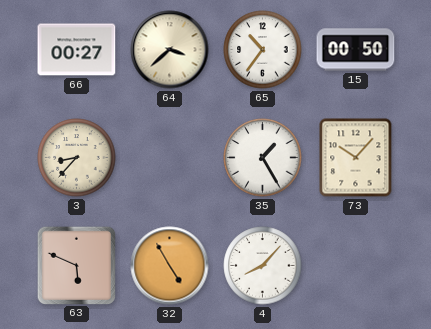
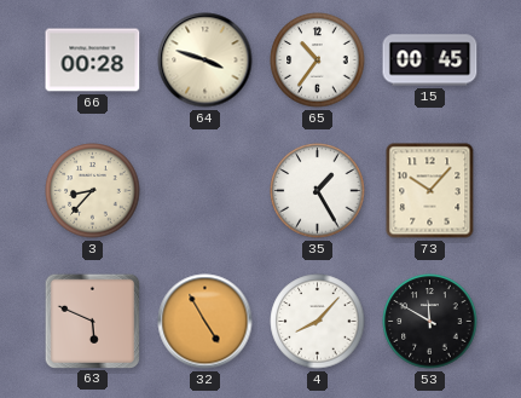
66: 00:27 -> 00:28 (93, 60)
64: 3:38 -> 3:48 (205, 60)
15: 00:50 -> 00:45 (430, 60)
53: none -> 11:50 (430, 322)
